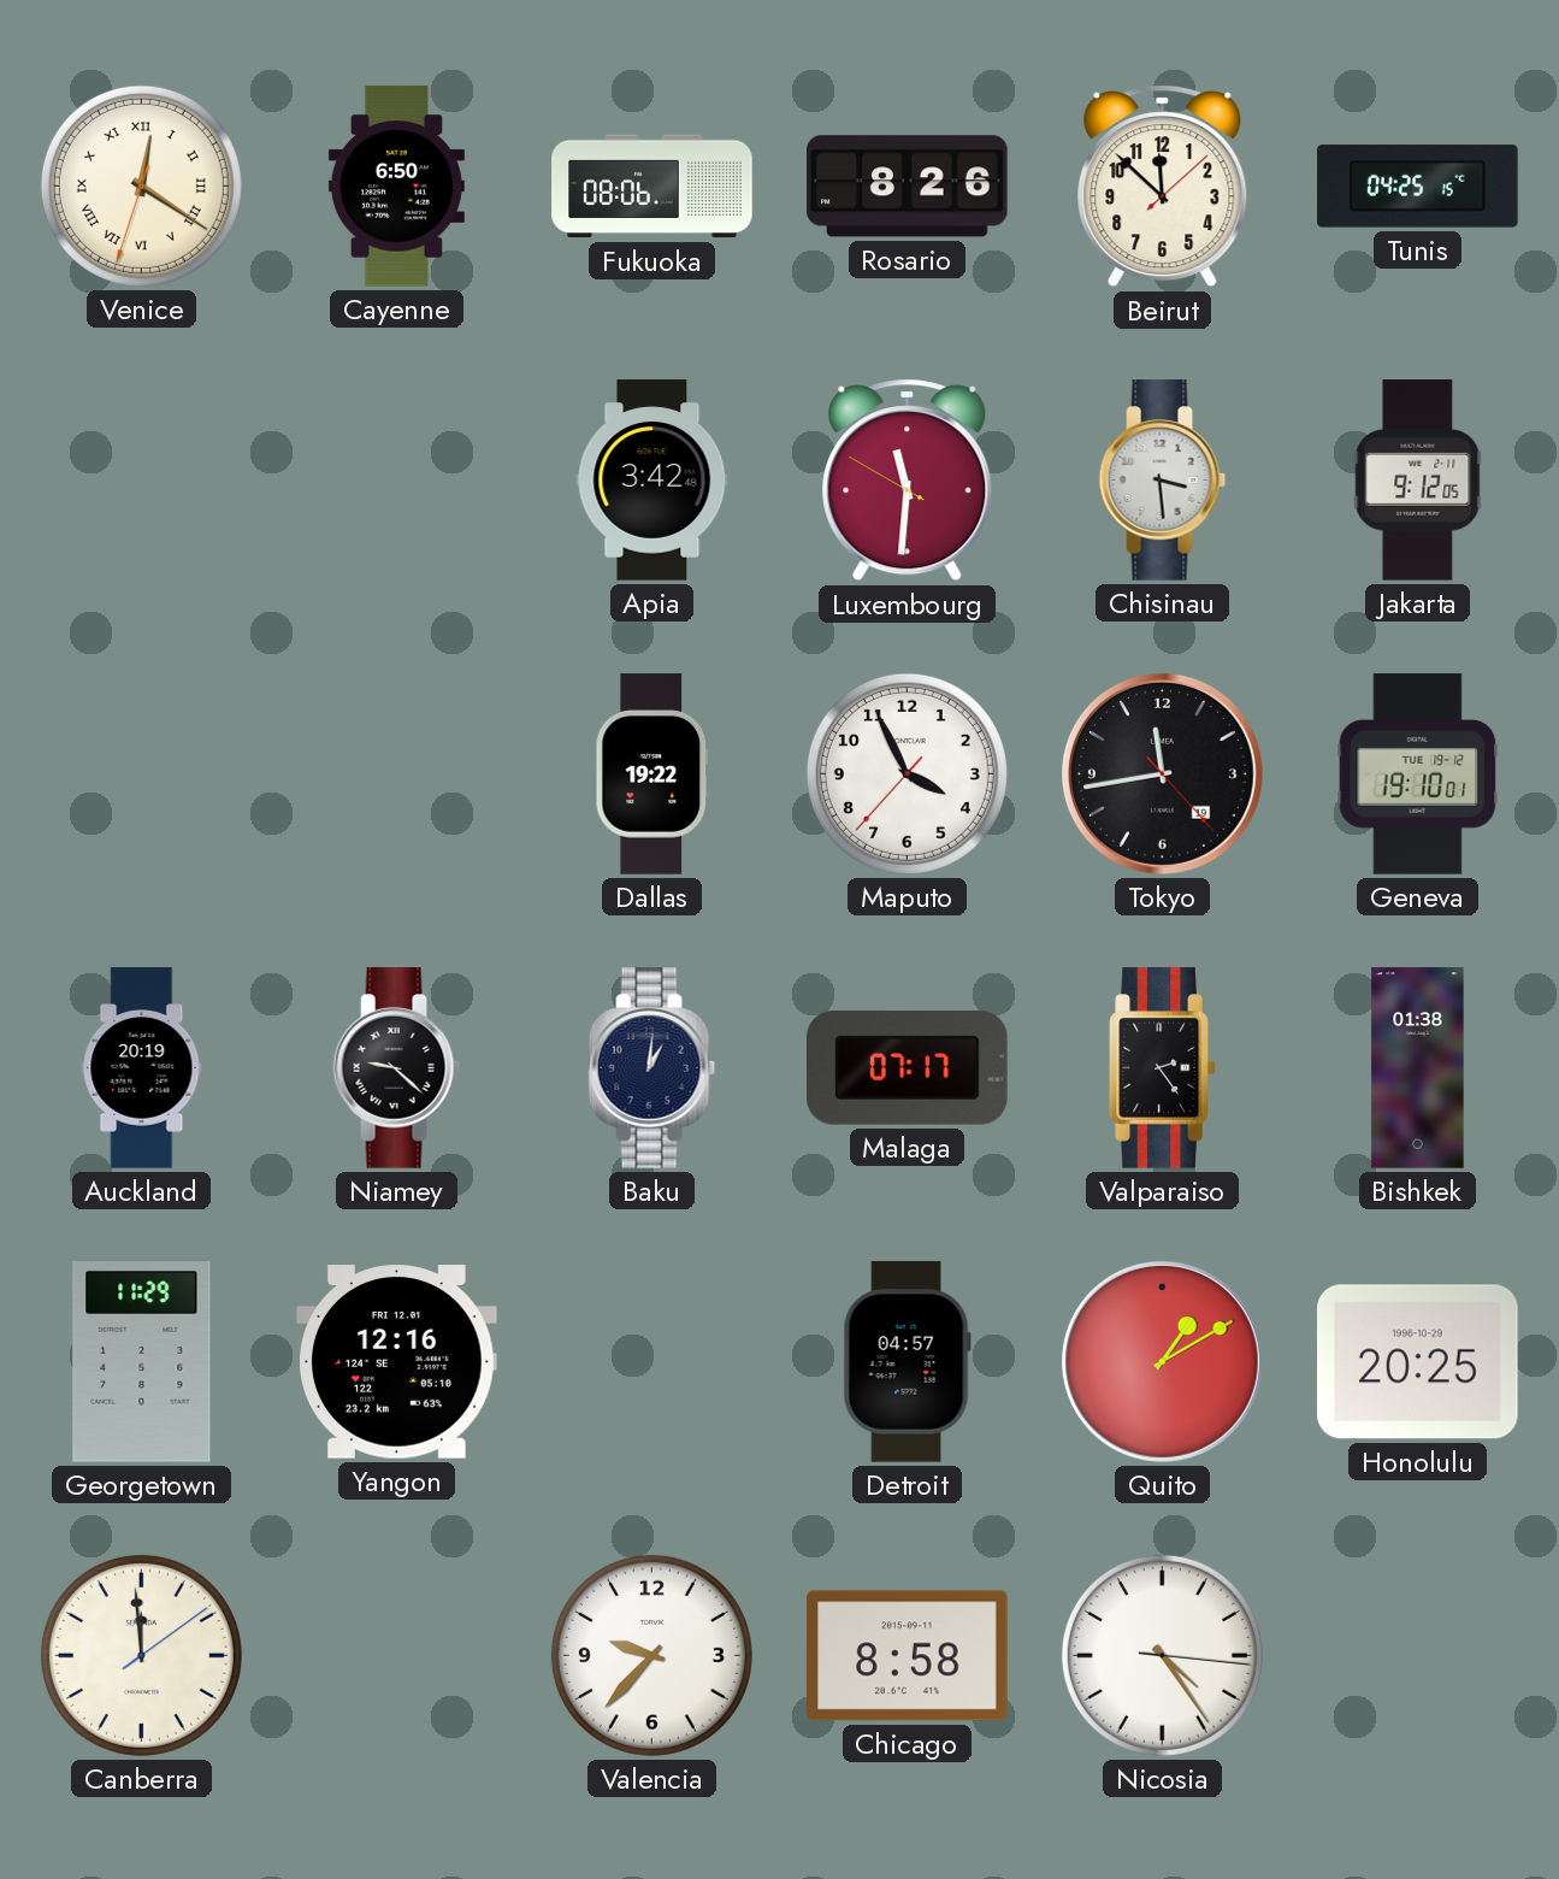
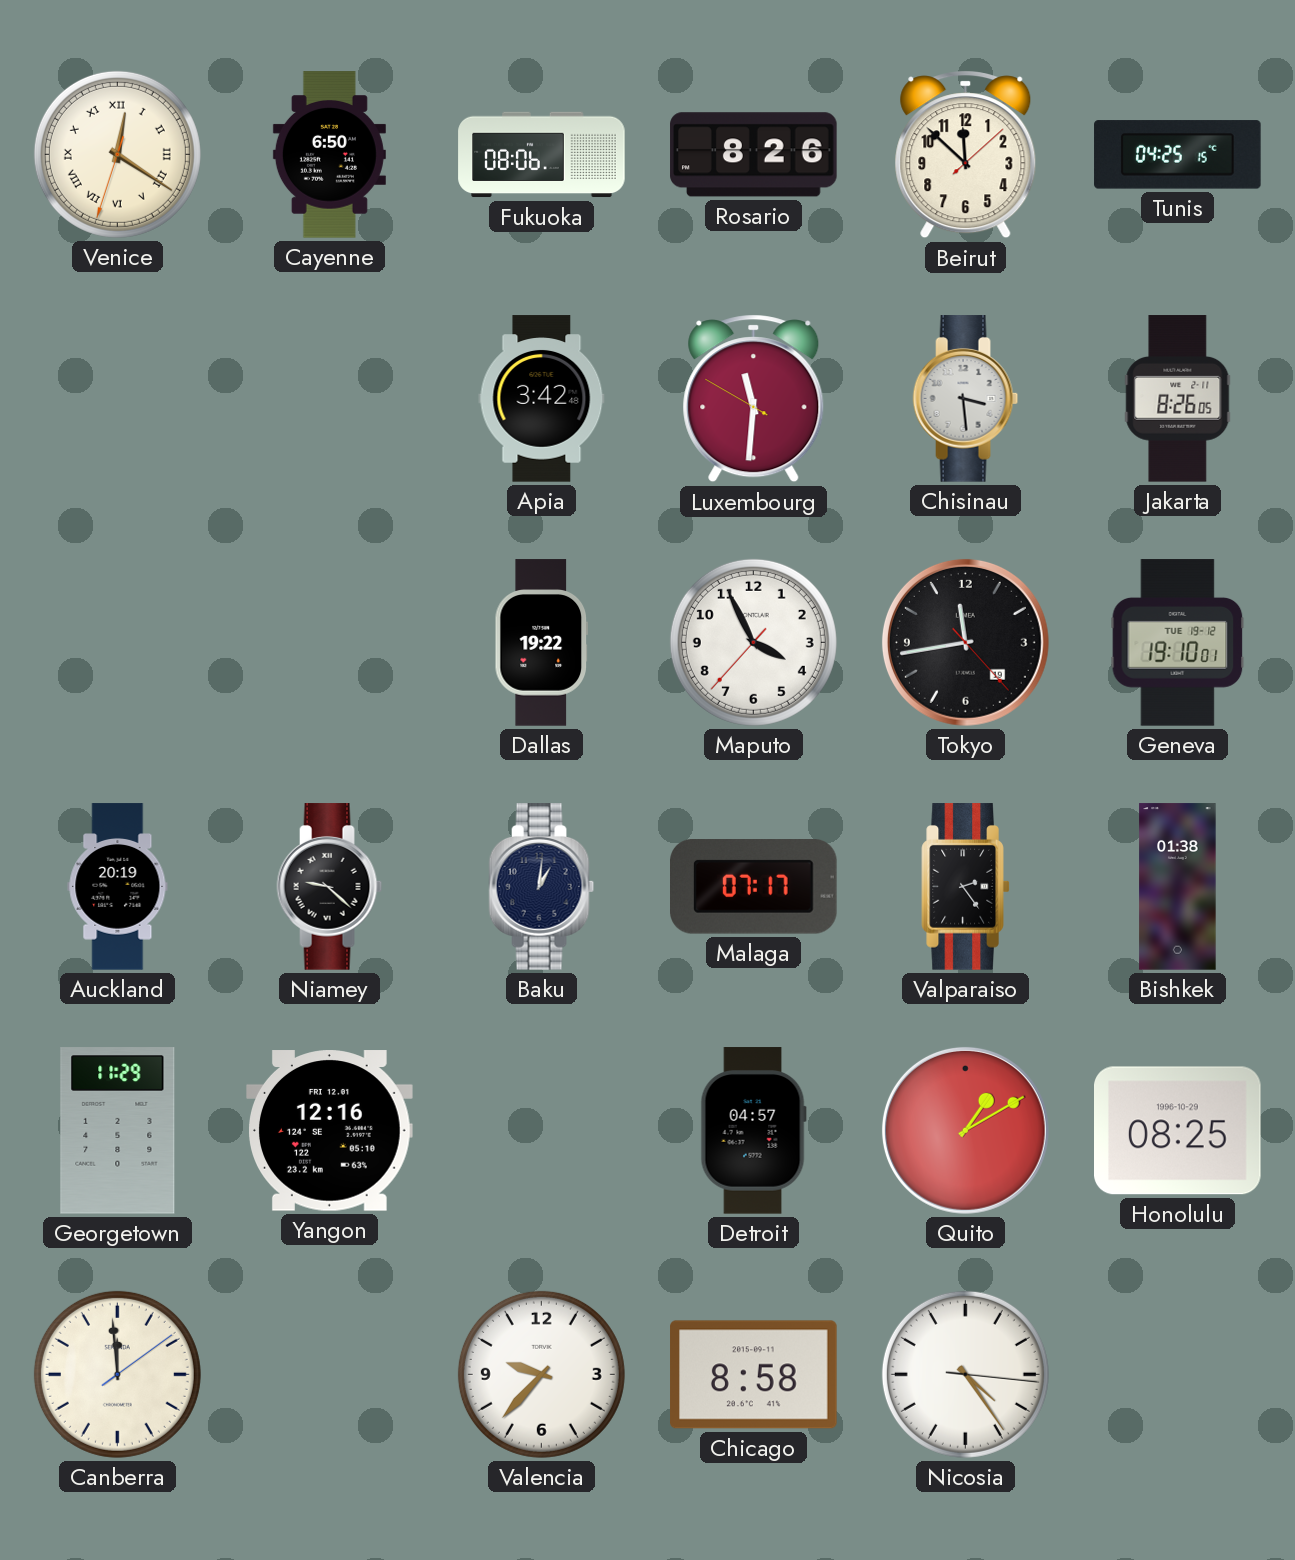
Jakarta: 9:12 -> 8:26 (1178, 399)
Honolulu: 20:25 -> 08:25 (1178, 1131)
